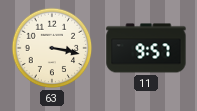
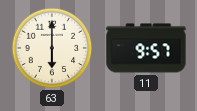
63: 3:17 -> 6:00 (52, 48)
